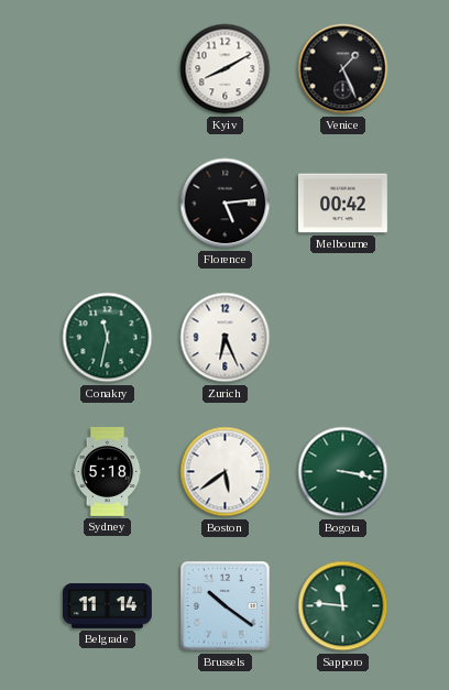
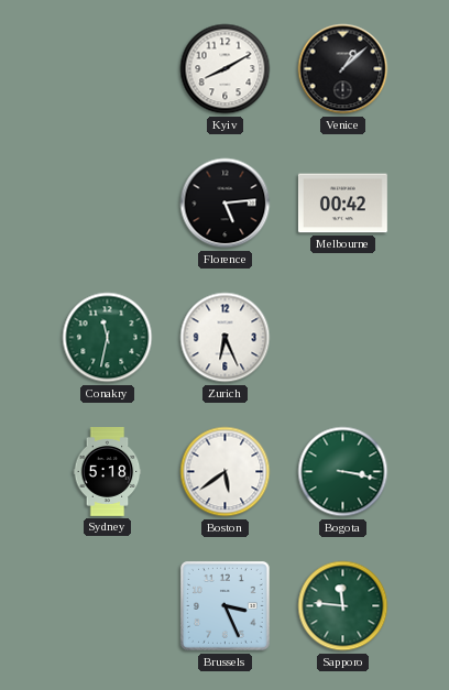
Venice: 1:26 -> 1:08 (343, 69)
Belgrade: 11:14 -> none (108, 606)
Brussels: 10:21 -> 3:26 (226, 606)
